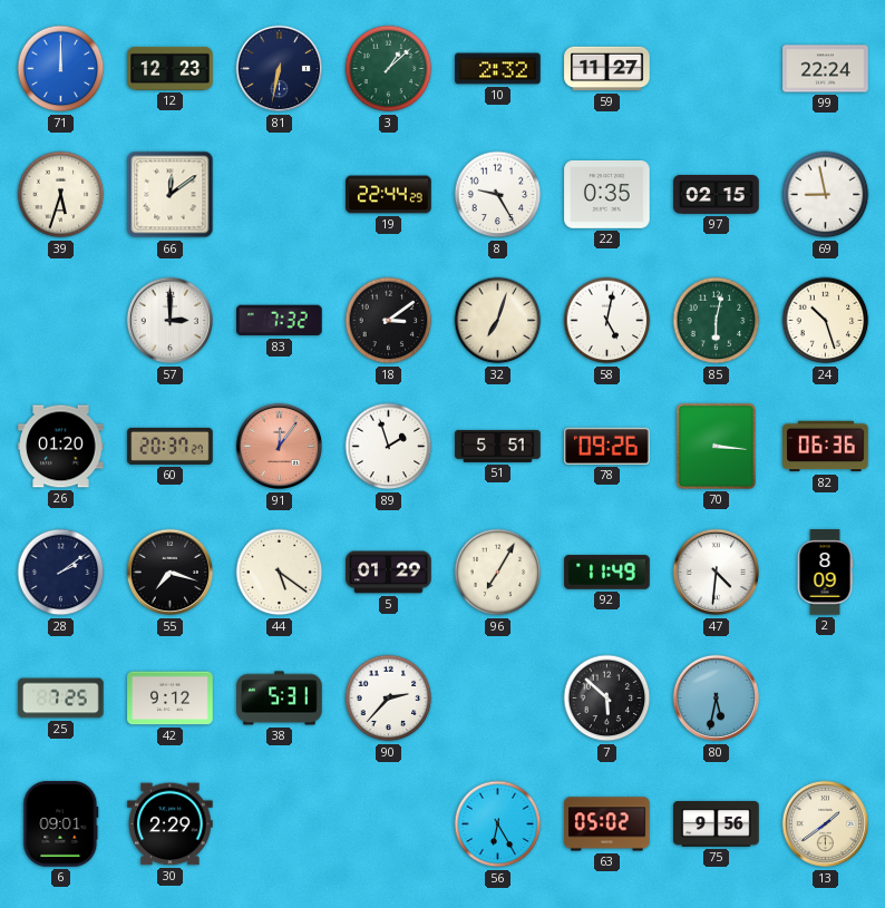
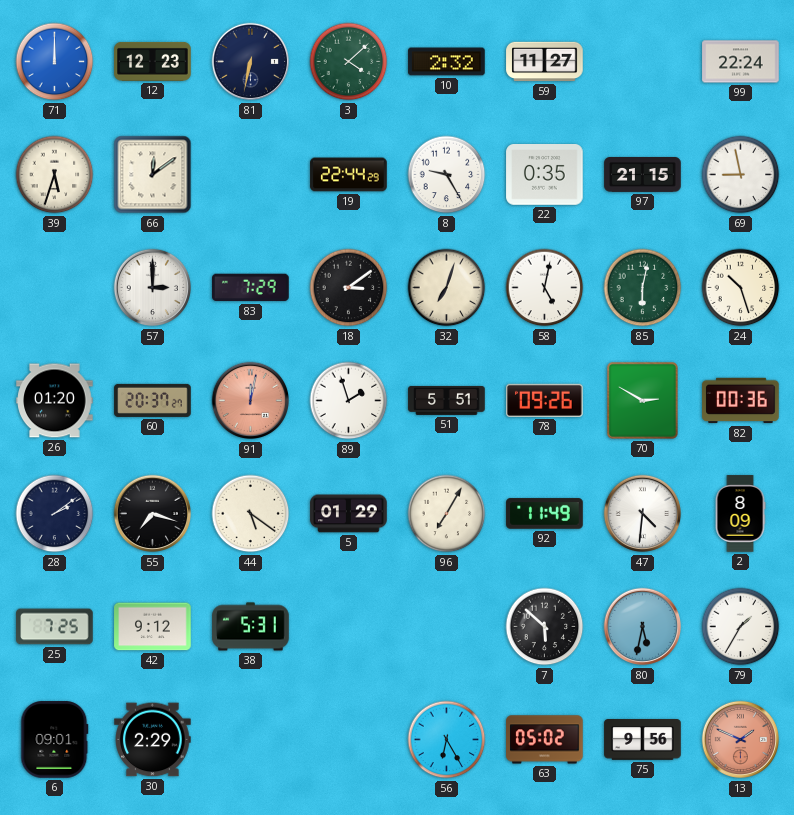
3: 1:08 -> 4:08 (349, 62)
97: 02:15 -> 21:15 (643, 175)
83: 7:32 -> 7:29 (251, 288)
91: 12:06 -> 12:02 (251, 401)
70: 3:16 -> 2:50 (642, 400)
82: 06:36 -> 00:36 (741, 401)
90: 2:37 -> none (389, 699)
79: none -> 1:35 (741, 627)
13: 1:39 -> 1:49 (741, 740)
13 dial: cream -> salmon (741, 740)
